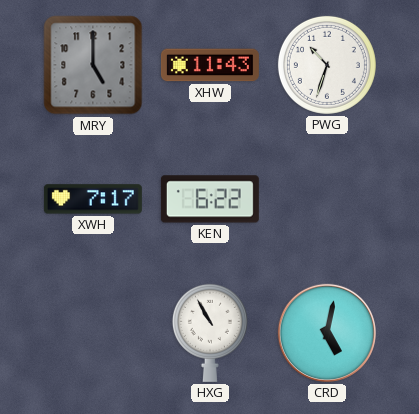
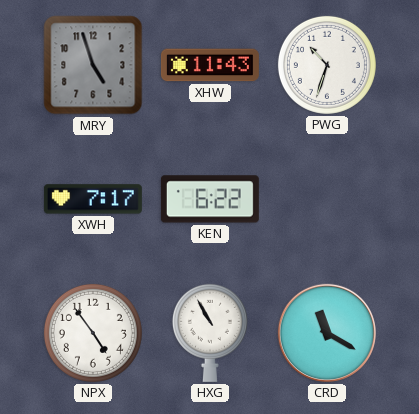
MRY: 5:00 -> 4:57 (93, 65)
NPX: none -> 4:54 (93, 333)
CRD: 5:02 -> 11:20 (327, 333)
